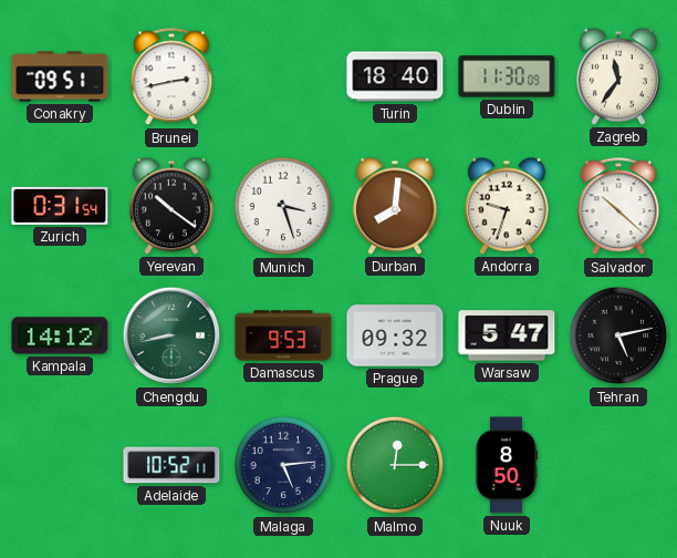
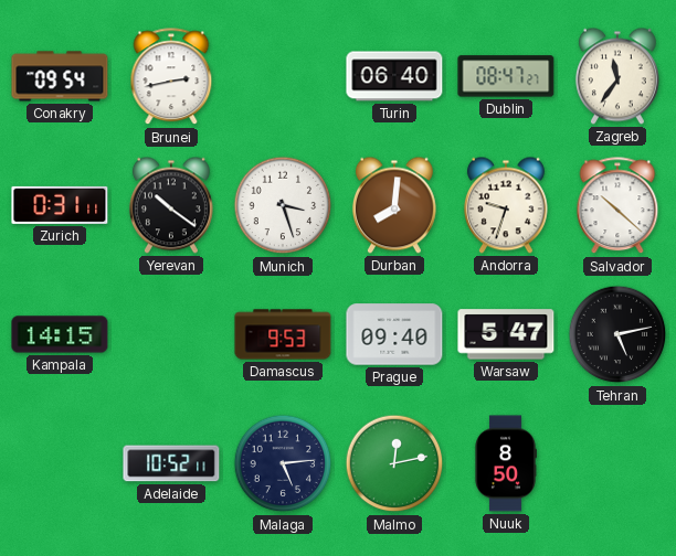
Conakry: 09:51 -> 09:54 (60, 76)
Turin: 18:40 -> 06:40 (394, 76)
Dublin: 11:30 -> 08:47 (506, 76)
Zurich: 0:31:54 -> 0:31:11 (60, 205)
Kampala: 14:12 -> 14:15 (60, 334)
Chengdu: 8:43 -> none (171, 335)
Prague: 09:32 -> 09:40 (394, 334)
Malmo: 12:15 -> 12:13 (394, 463)
